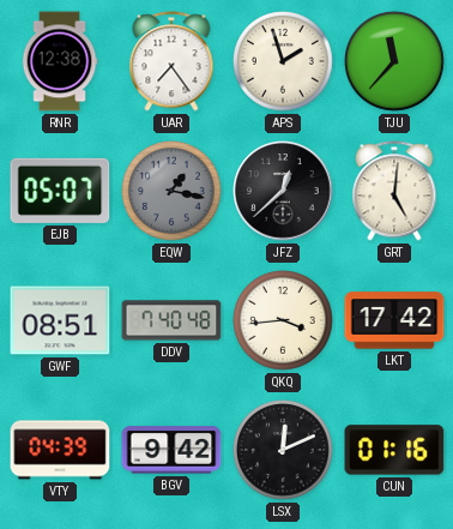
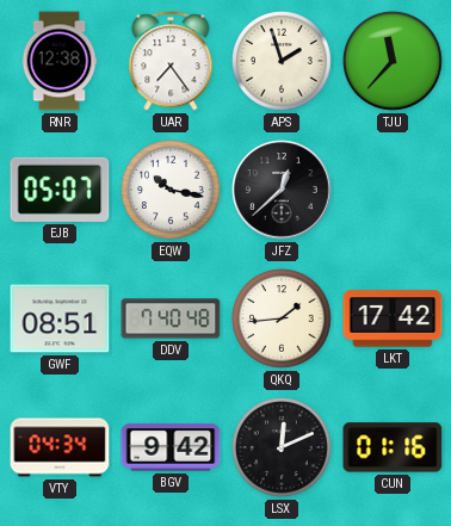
EQW: 1:17 -> 10:17 (172, 191)
EQW dial: grey -> white (172, 191)
GRT: 5:01 -> none (394, 191)
QKQ: 3:44 -> 1:44 (283, 320)
VTY: 04:39 -> 04:34 (60, 447)
